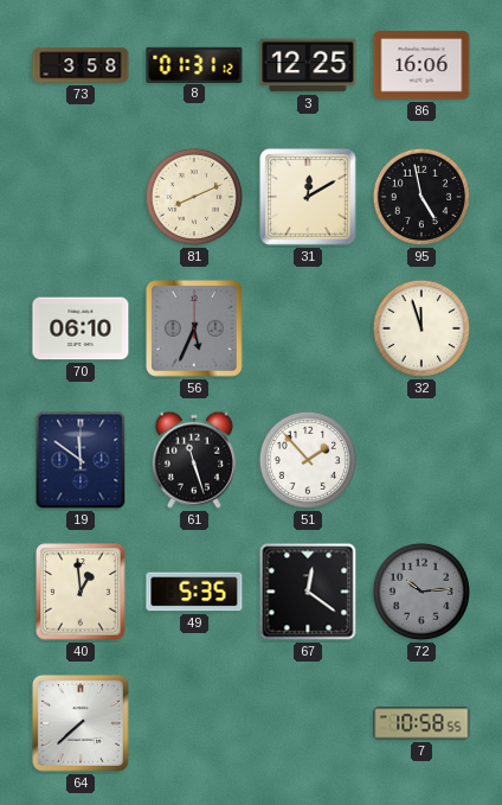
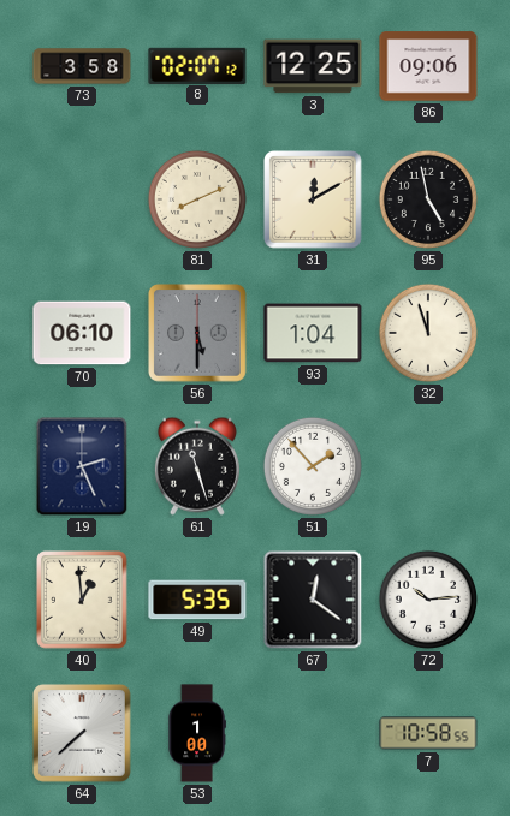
8: 01:31 -> 02:07 (197, 65)
86: 16:06 -> 09:06 (428, 66)
56: 5:34 -> 5:30 (198, 334)
93: none -> 1:04 (313, 333)
19: 11:51 -> 2:26 (82, 466)
72 dial: grey -> white (428, 600)
53: none -> 1:00 (197, 733)
